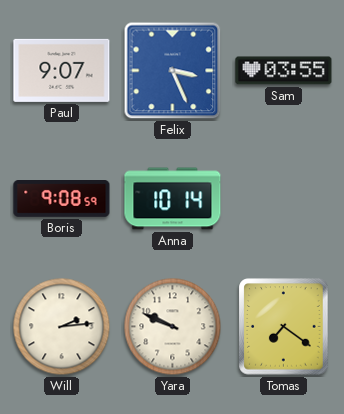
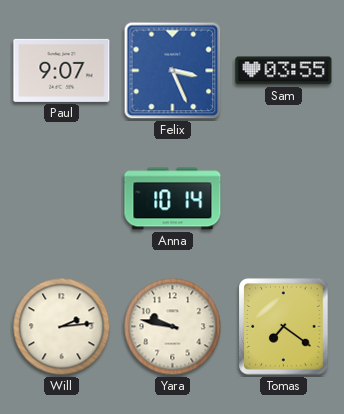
Boris: 9:08 -> none (62, 199)
Yara: 9:49 -> 9:47 (173, 327)
